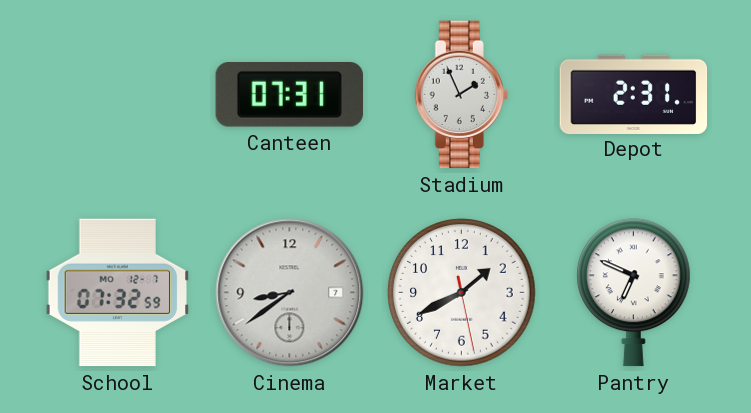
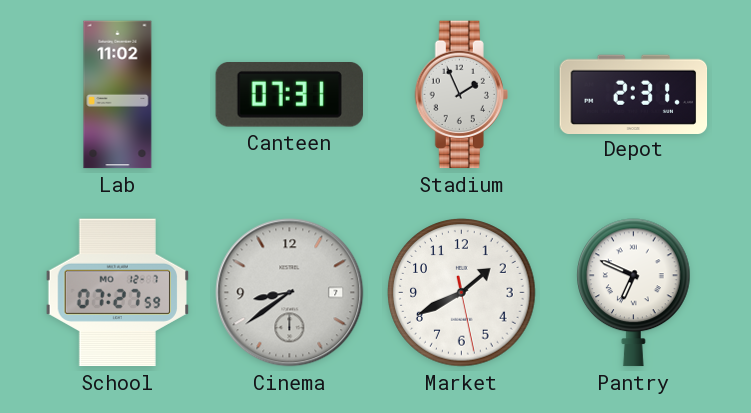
Lab: none -> 11:02 (118, 95)
School: 07:32 -> 07:27 (117, 293)
